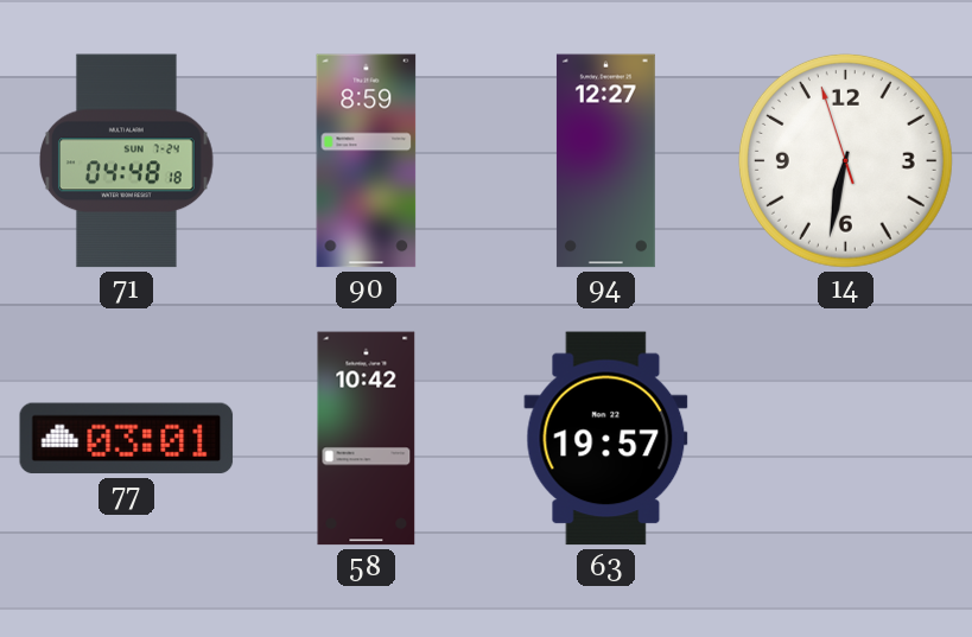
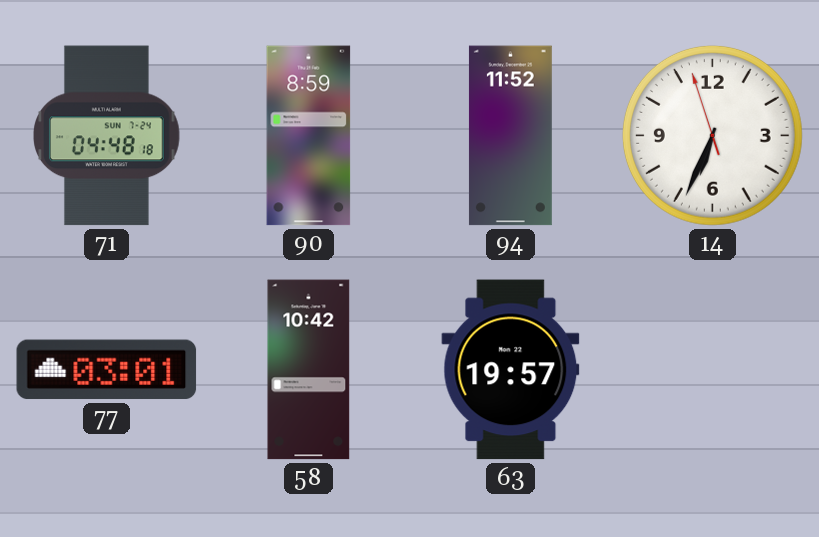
94: 12:27 -> 11:52 (510, 136)
14: 6:31 -> 6:33 (712, 135)
